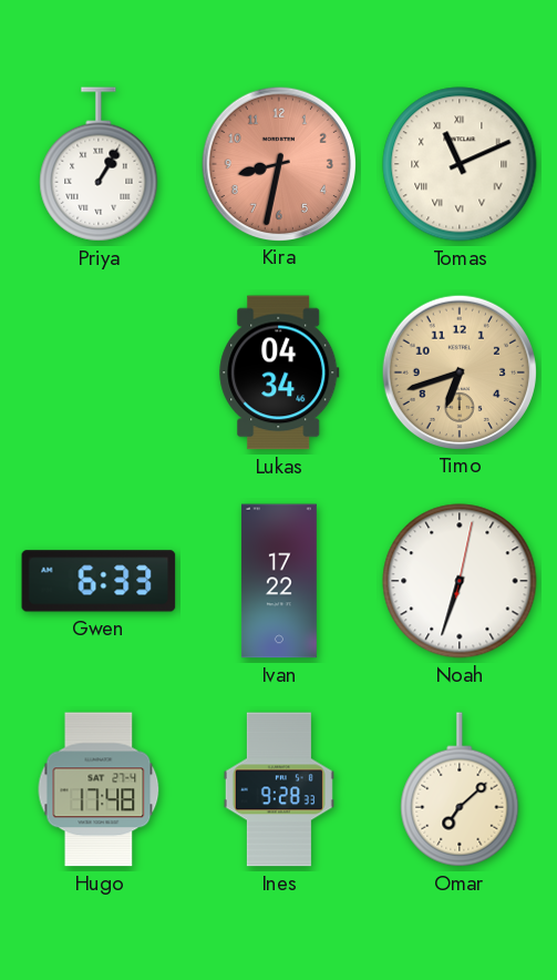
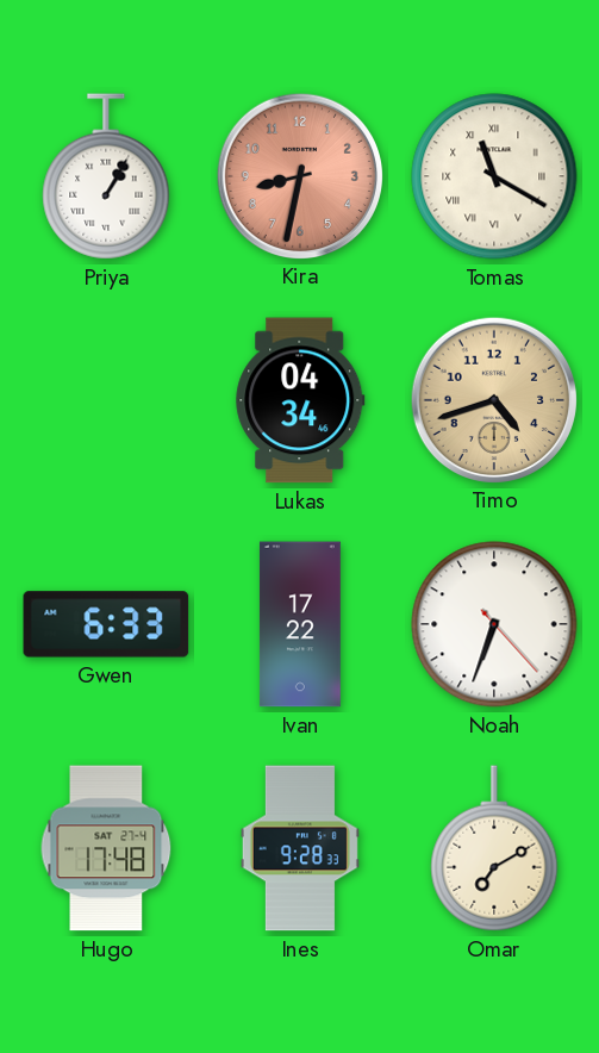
Tomas: 11:11 -> 11:20 (494, 176)
Timo: 6:42 -> 4:42 (493, 399)
Noah: 6:33:02 -> 6:33:23 (494, 624)
Omar: 7:08 -> 7:10 (494, 848)
